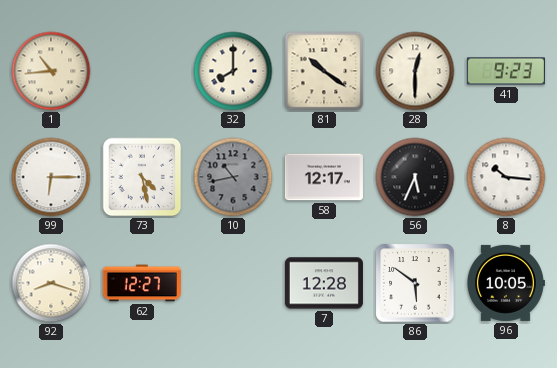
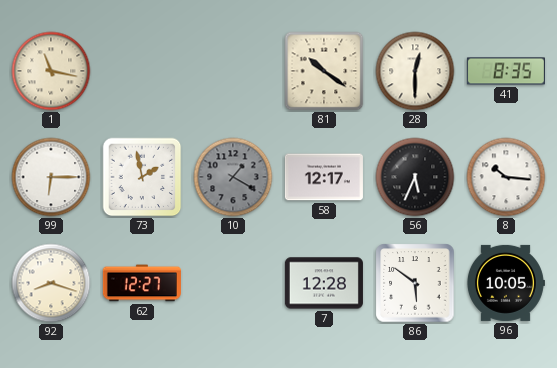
1: 10:44 -> 11:17 (51, 71)
32: 8:00 -> none (233, 71)
41: 9:23 -> 8:35 (506, 71)
73: 4:28 -> 1:58 (142, 177)
10: 10:43 -> 1:20 (233, 177)
